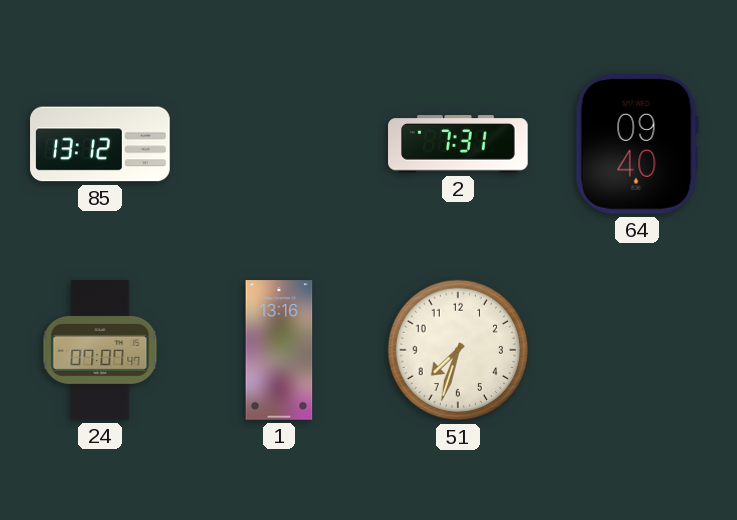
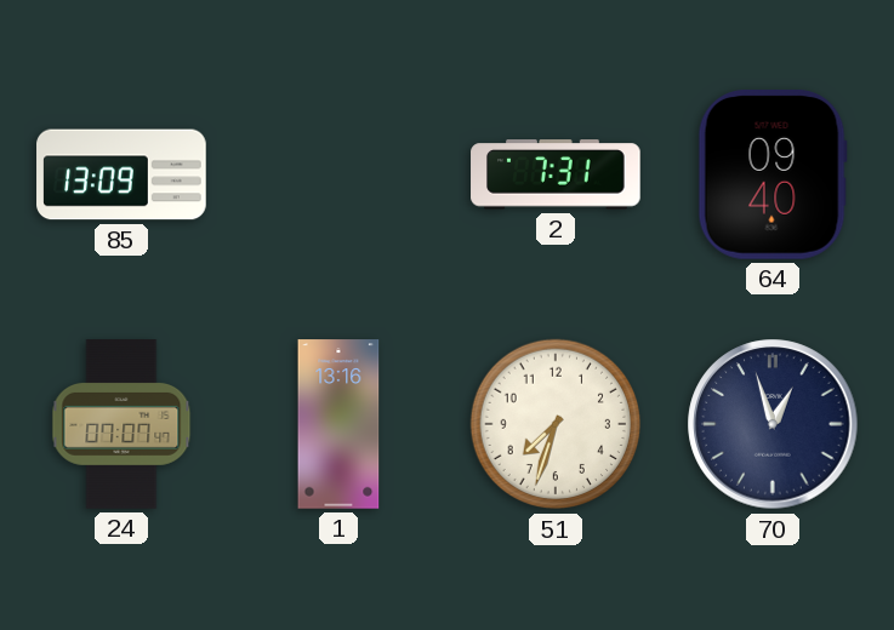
85: 13:12 -> 13:09 (121, 174)
70: none -> 12:57 (773, 424)
